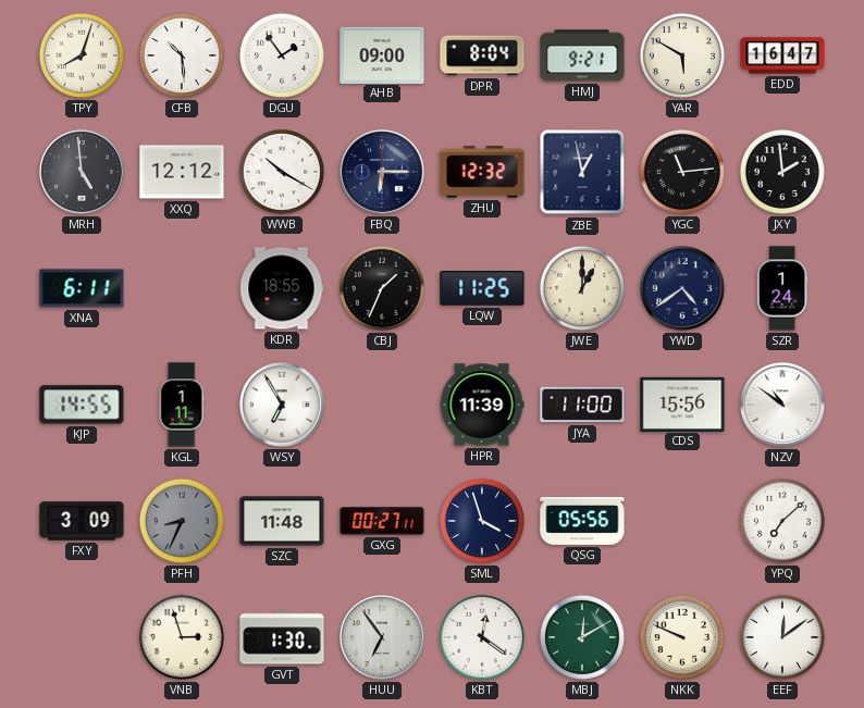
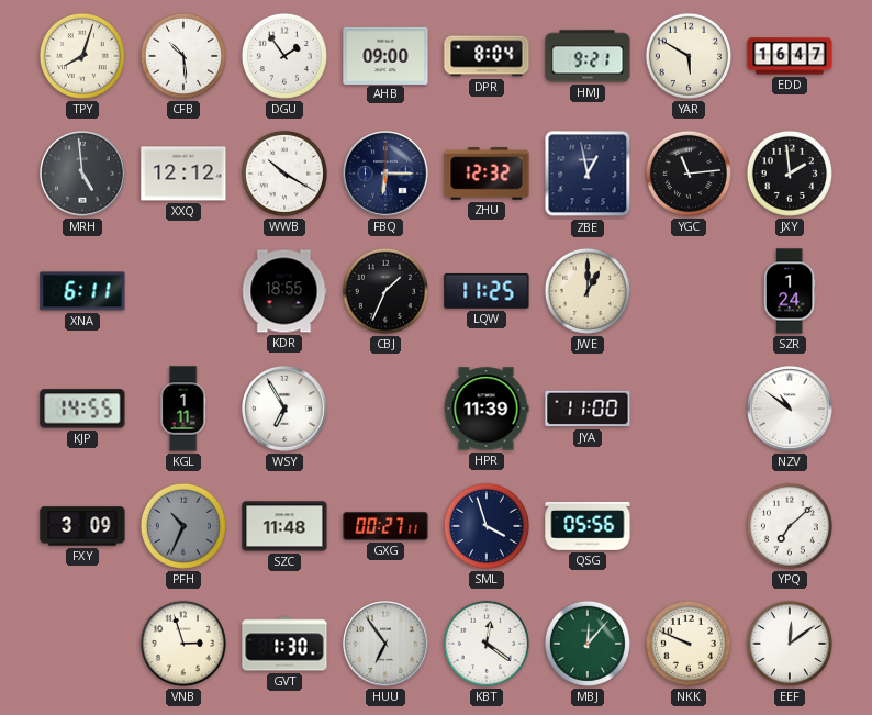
YWD: 4:39 -> none (683, 289)
CDS: 15:56 -> none (682, 403)
PFH: 8:34 -> 10:34 (183, 526)
MBJ: 12:10 -> 12:07 (588, 644)
